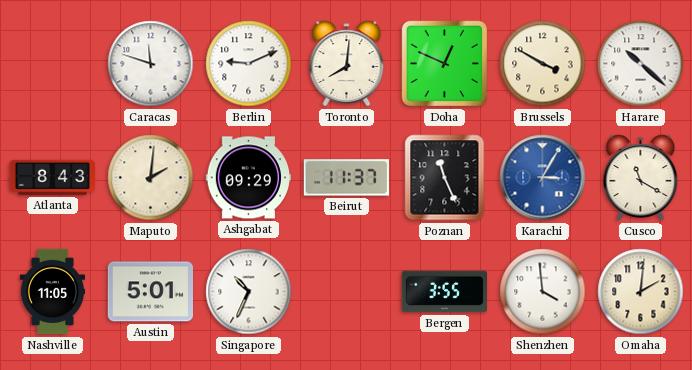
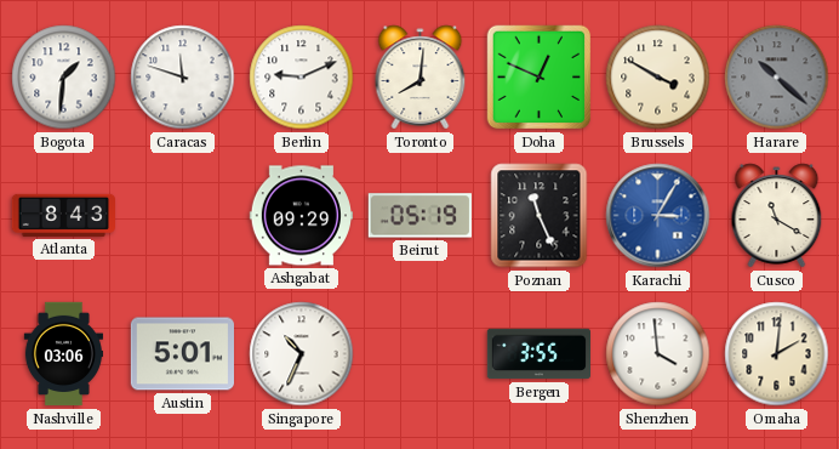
Bogota: none -> 1:31 (64, 78)
Harare dial: white -> grey (777, 78)
Maputo: 2:01 -> none (151, 178)
Beirut: 11:37 -> 05:19 (419, 216)
Nashville: 11:05 -> 03:06 (63, 354)
